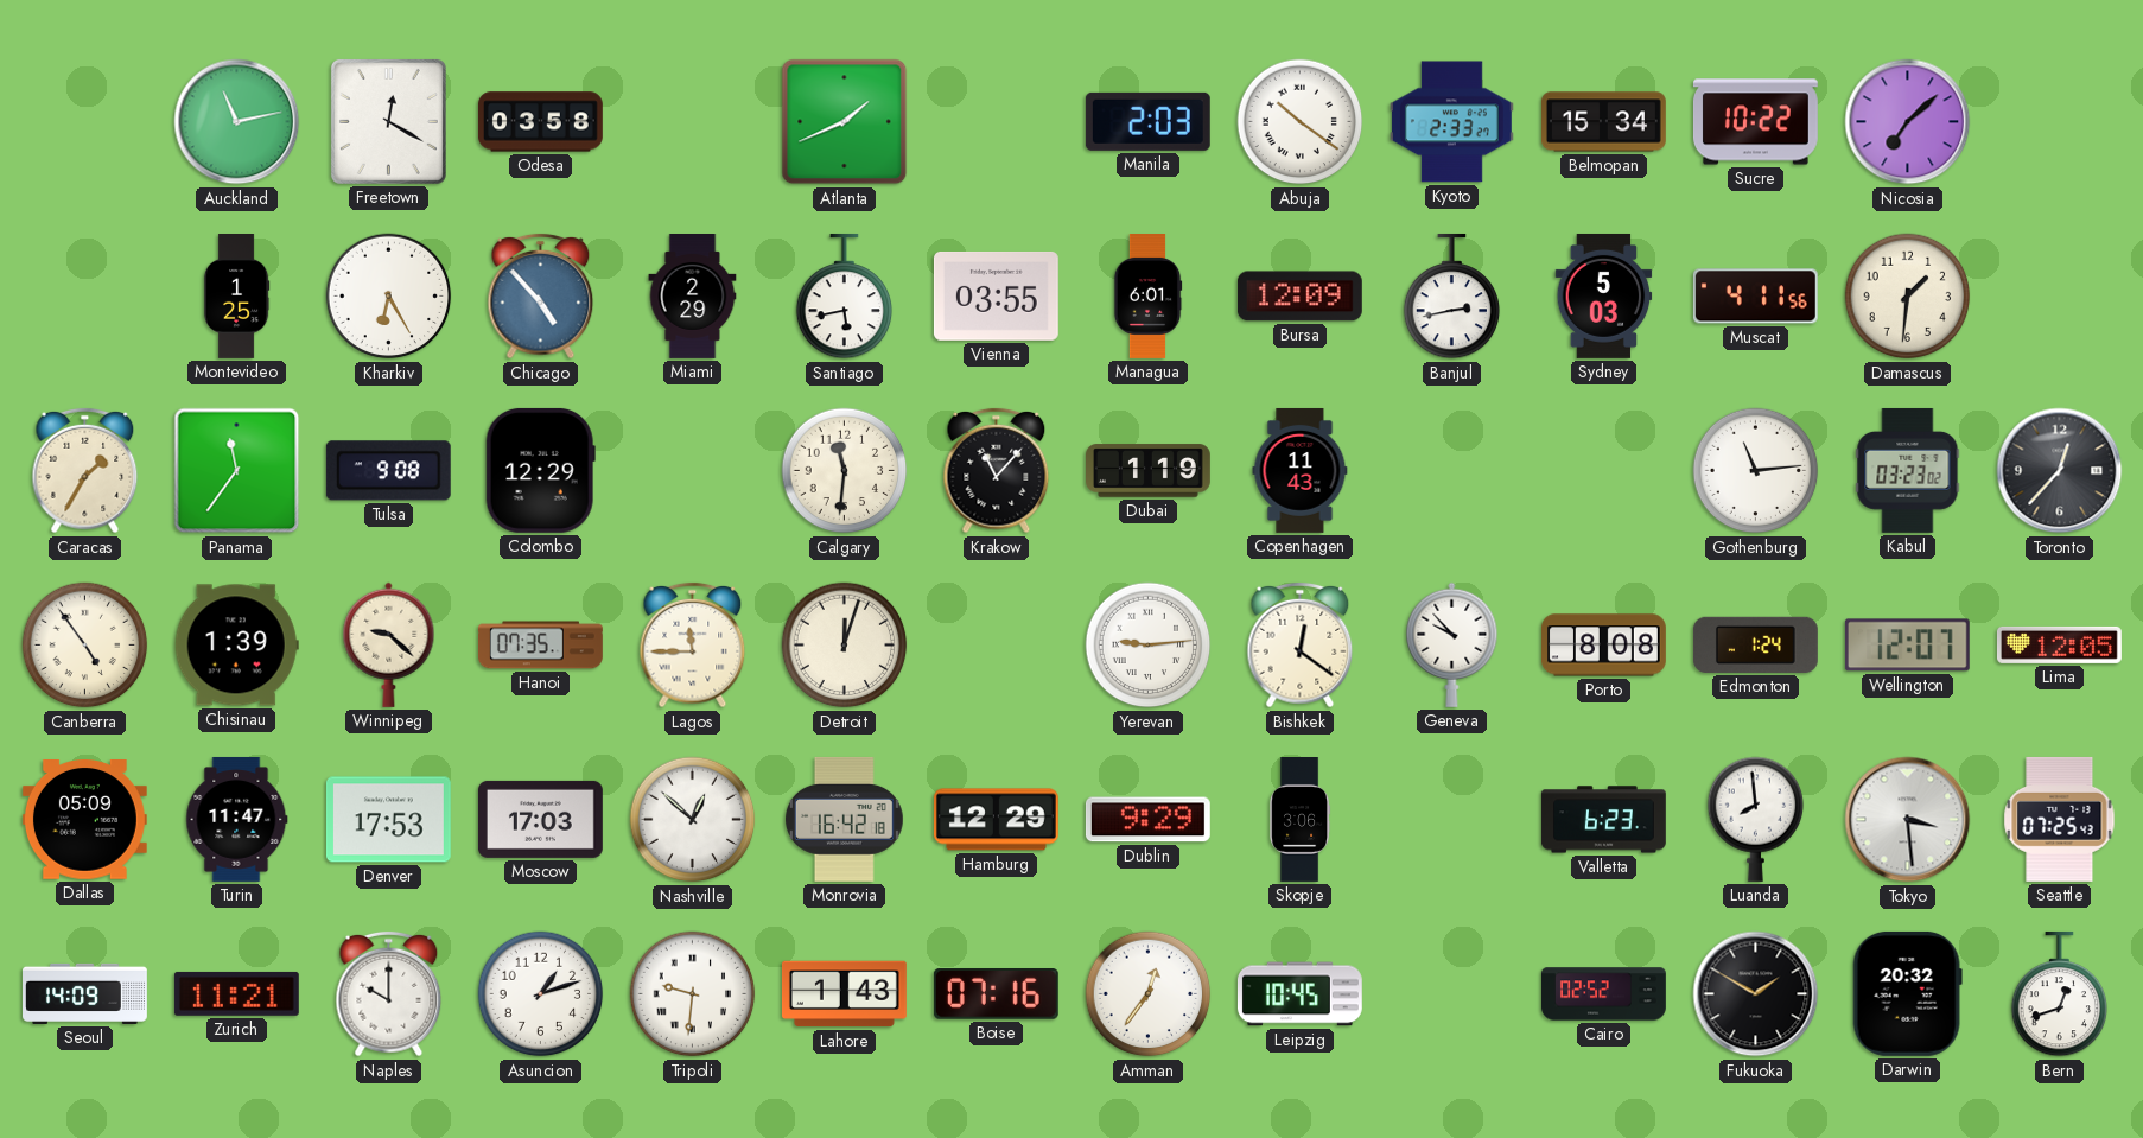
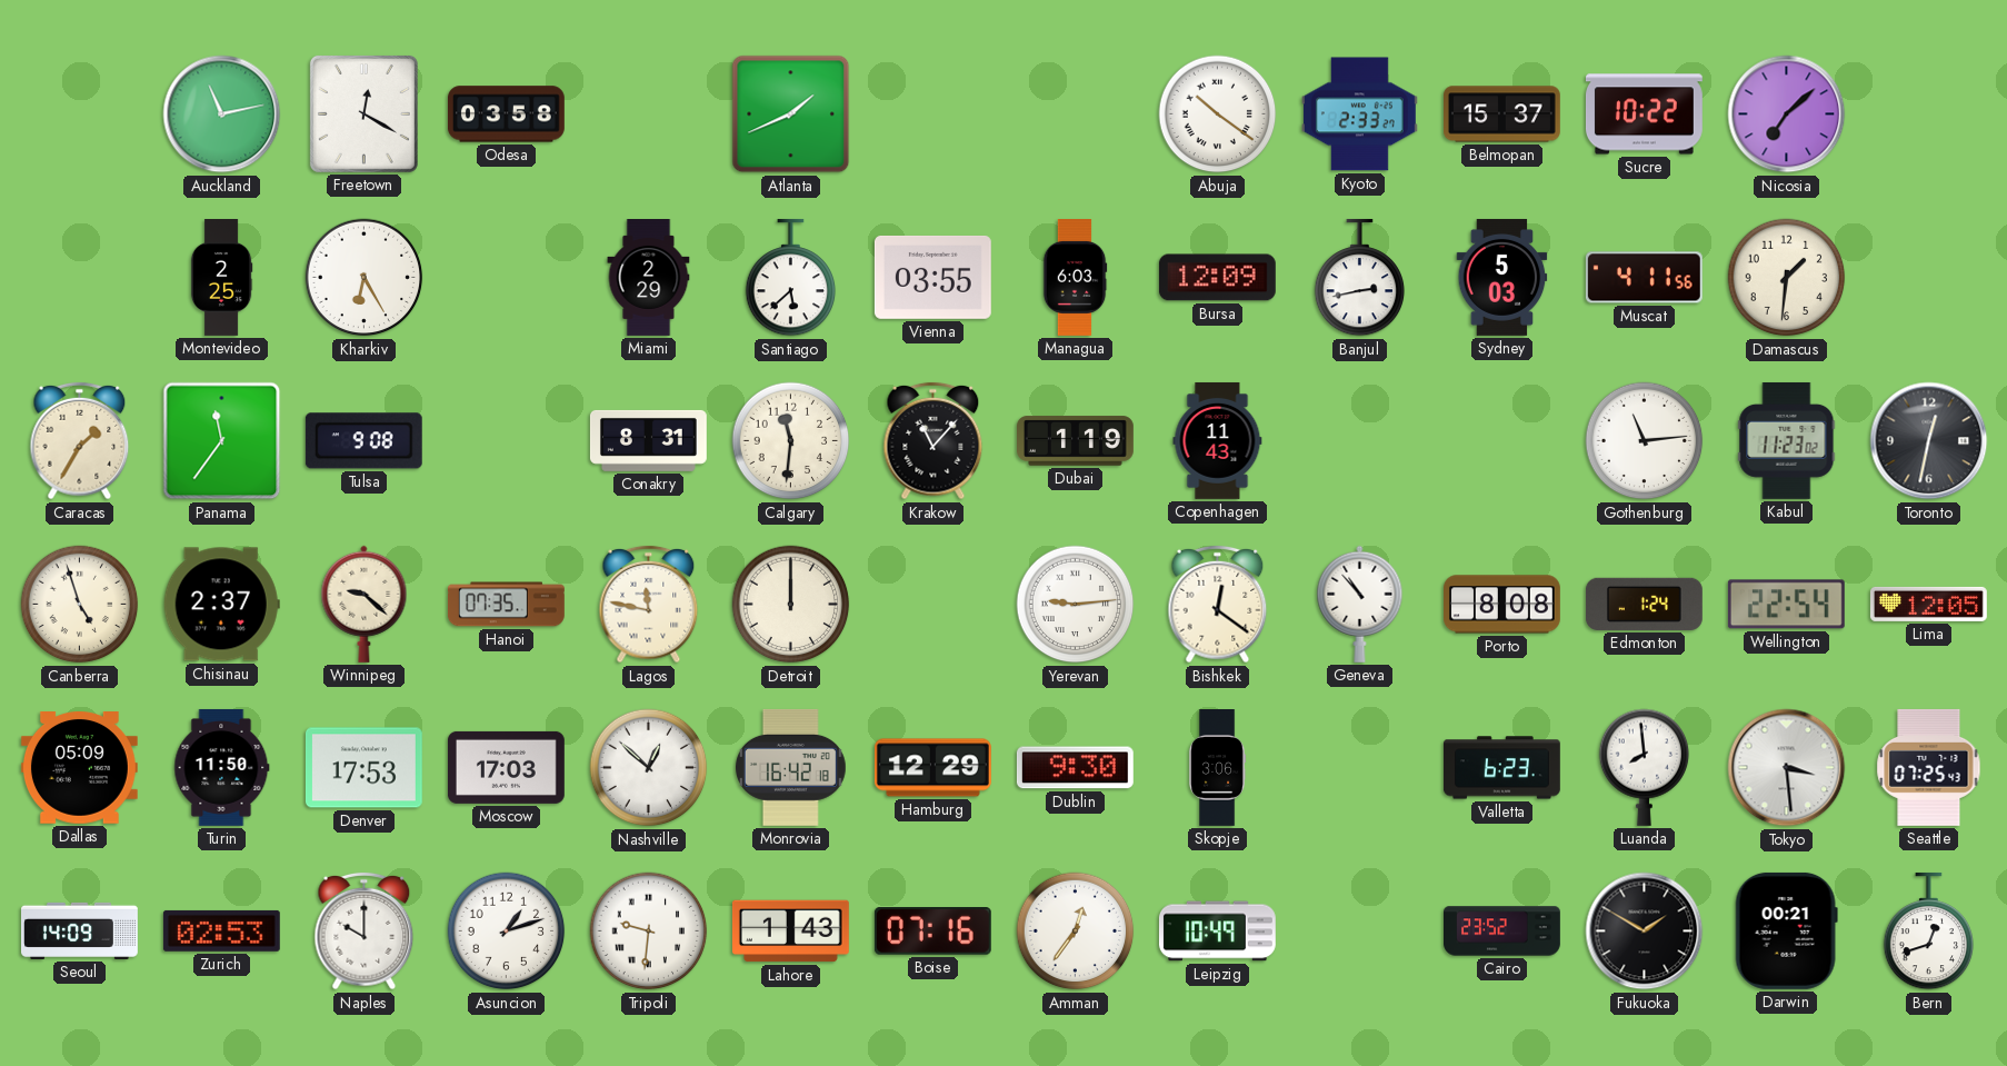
Manila: 2:03 -> none (1147, 121)
Belmopan: 15:34 -> 15:37 (1502, 114)
Montevideo: 1:25 -> 2:25 (221, 278)
Chicago: 4:53 -> none (541, 297)
Santiago: 5:43 -> 5:38 (791, 278)
Managua: 6:01 -> 6:03 (1075, 278)
Colombo: 12:29 -> none (540, 470)
Conakry: none -> 8:31 (648, 440)
Kabul: 03:23 -> 11:23 (1787, 440)
Toronto: 12:37 -> 12:32 (1929, 441)
Canberra: 4:54 -> 4:57 (80, 605)
Chisinau: 1:39 -> 2:37 (221, 605)
Lagos: 11:45 -> 11:47 (649, 605)
Detroit: 12:03 -> 12:00 (791, 605)
Geneva: 9:53 -> 10:53 (1360, 604)
Wellington: 12:07 -> 22:54 (1786, 605)
Turin: 11:47 -> 11:50 (222, 767)
Dublin: 9:29 -> 9:30 (1075, 768)
Zurich: 11:21 -> 02:53 (221, 930)
Leipzig: 10:45 -> 10:49 (1217, 931)
Cairo: 02:52 -> 23:52 (1502, 931)
Darwin: 20:32 -> 00:21 (1786, 930)
